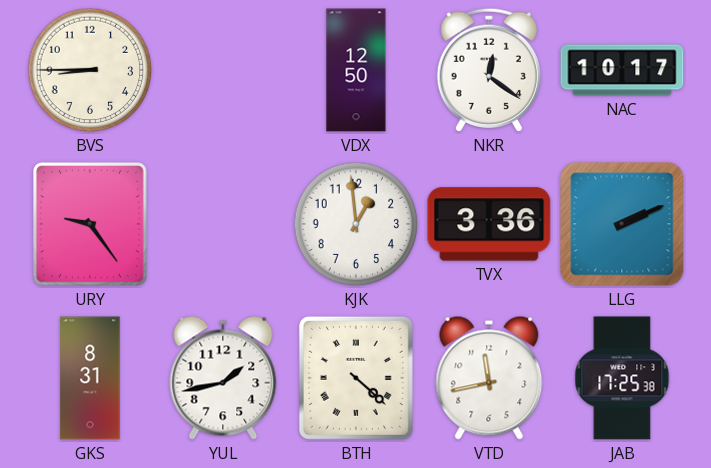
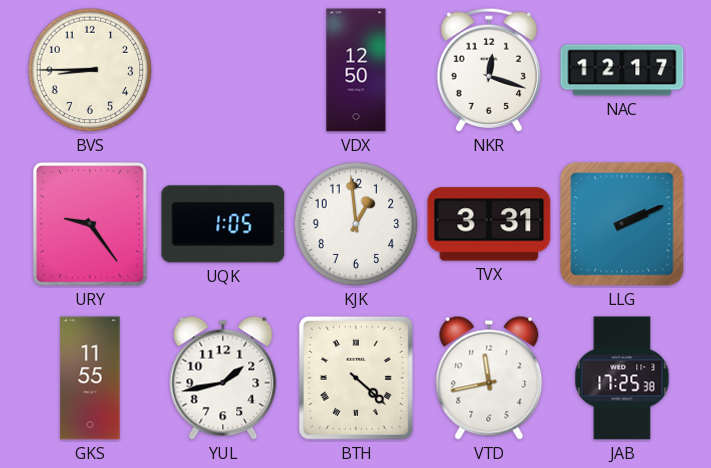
NKR: 12:21 -> 12:18 (489, 70)
NAC: 10:17 -> 12:17 (622, 70)
UQK: none -> 1:05 (223, 224)
TVX: 3:36 -> 3:31 (489, 224)
GKS: 8:31 -> 11:55 (90, 378)
